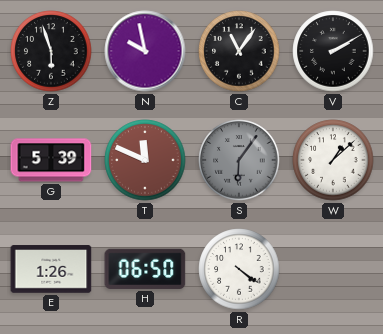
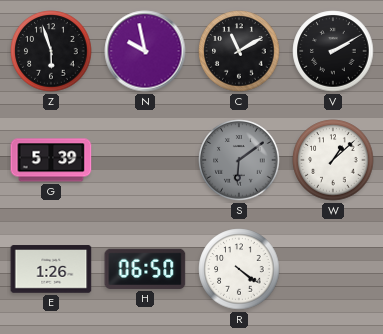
C: 11:06 -> 11:10 (239, 51)
T: 11:49 -> none (145, 160)
S: 6:06 -> 6:09 (239, 160)
